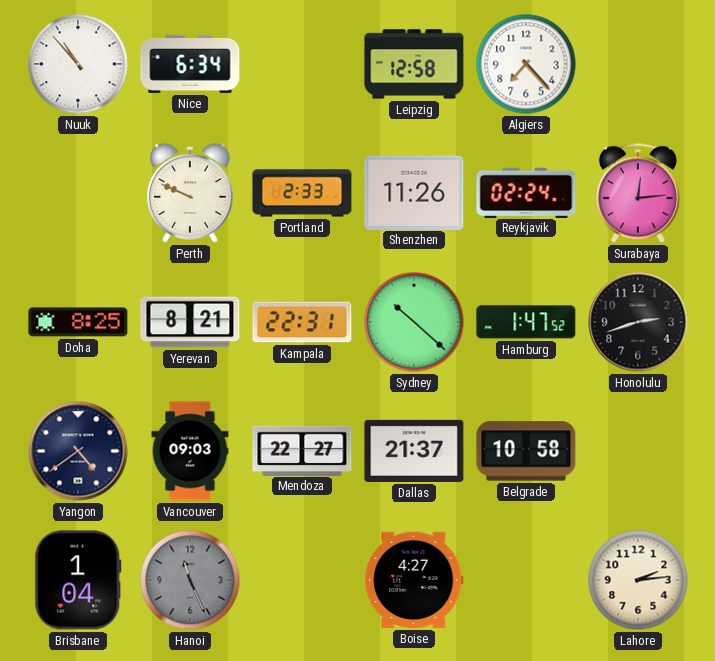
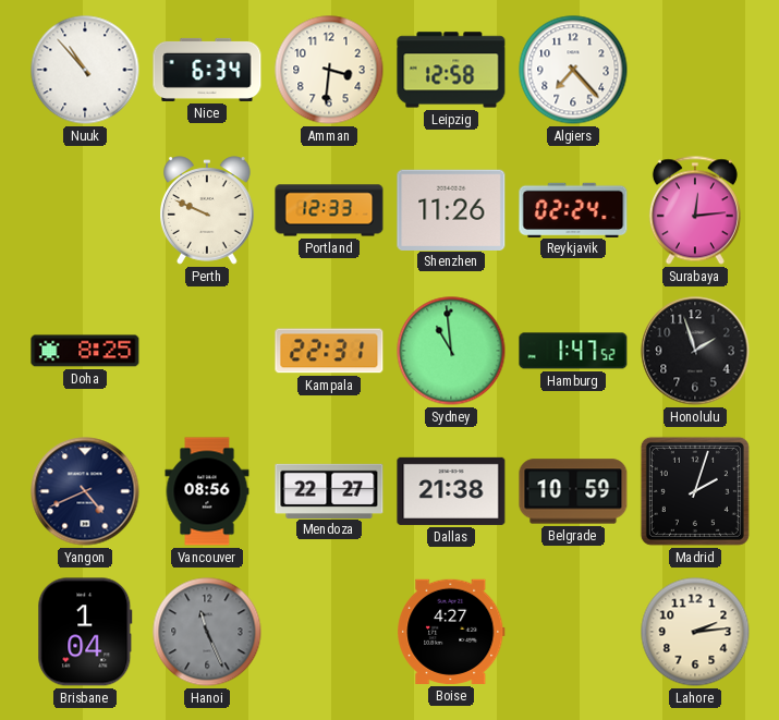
Amman: none -> 3:31 (329, 70)
Portland: 2:33 -> 12:33 (329, 210)
Yerevan: 8:21 -> none (190, 322)
Sydney: 10:22 -> 10:59 (451, 351)
Honolulu: 2:42 -> 1:57 (695, 351)
Yangon: 4:39 -> 4:41 (85, 491)
Vancouver: 09:03 -> 08:56 (207, 491)
Dallas: 21:37 -> 21:38 (451, 491)
Belgrade: 10:58 -> 10:59 (573, 491)
Madrid: none -> 2:03 (695, 491)
